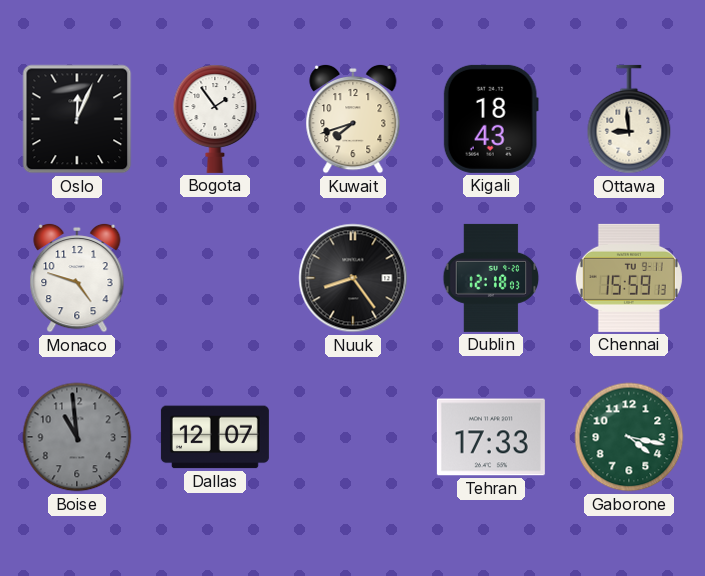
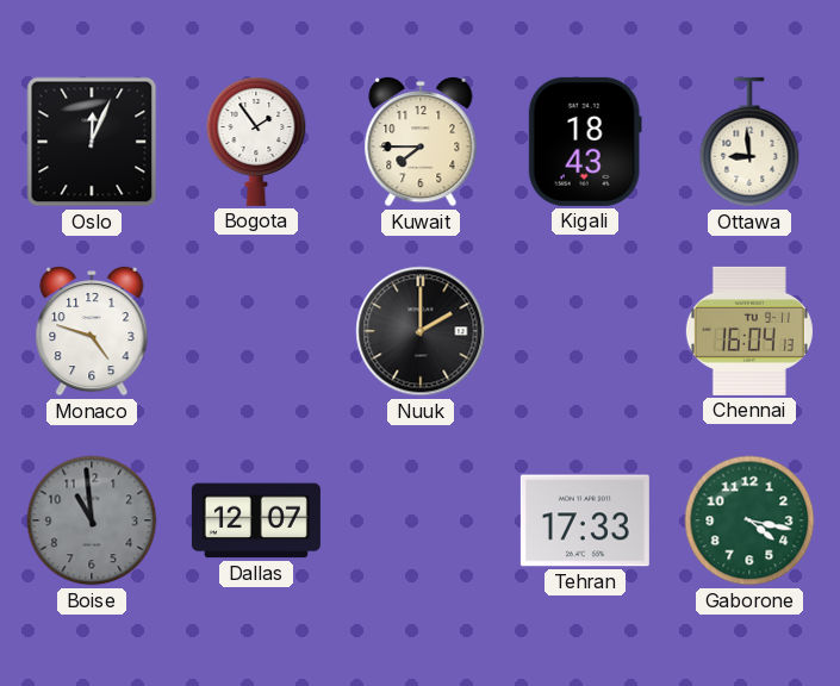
Kuwait: 7:42 -> 7:45 (421, 142)
Nuuk: 8:24 -> 2:00 (421, 331)
Dublin: 12:18 -> none (491, 278)
Chennai: 15:59 -> 16:04 (749, 331)
